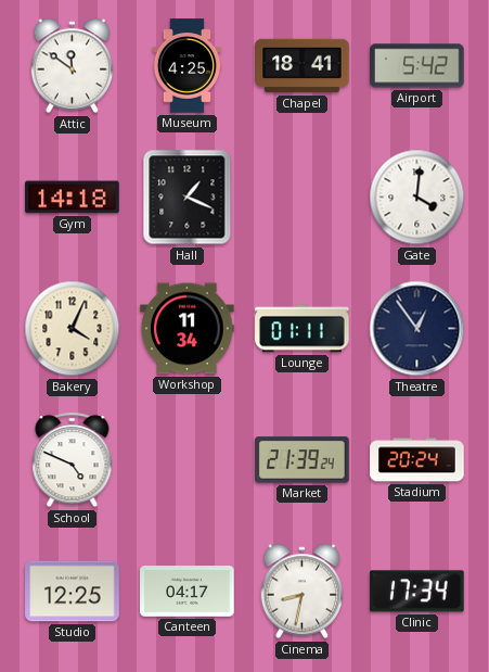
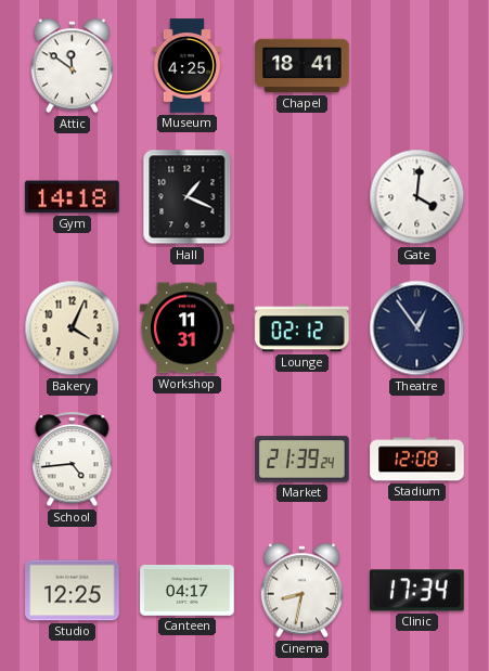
Airport: 5:42 -> none (417, 66)
Workshop: 11:34 -> 11:31 (188, 328)
Lounge: 01:11 -> 02:12 (303, 328)
School: 4:49 -> 4:44 (73, 460)
Stadium: 20:24 -> 12:08 (417, 460)
